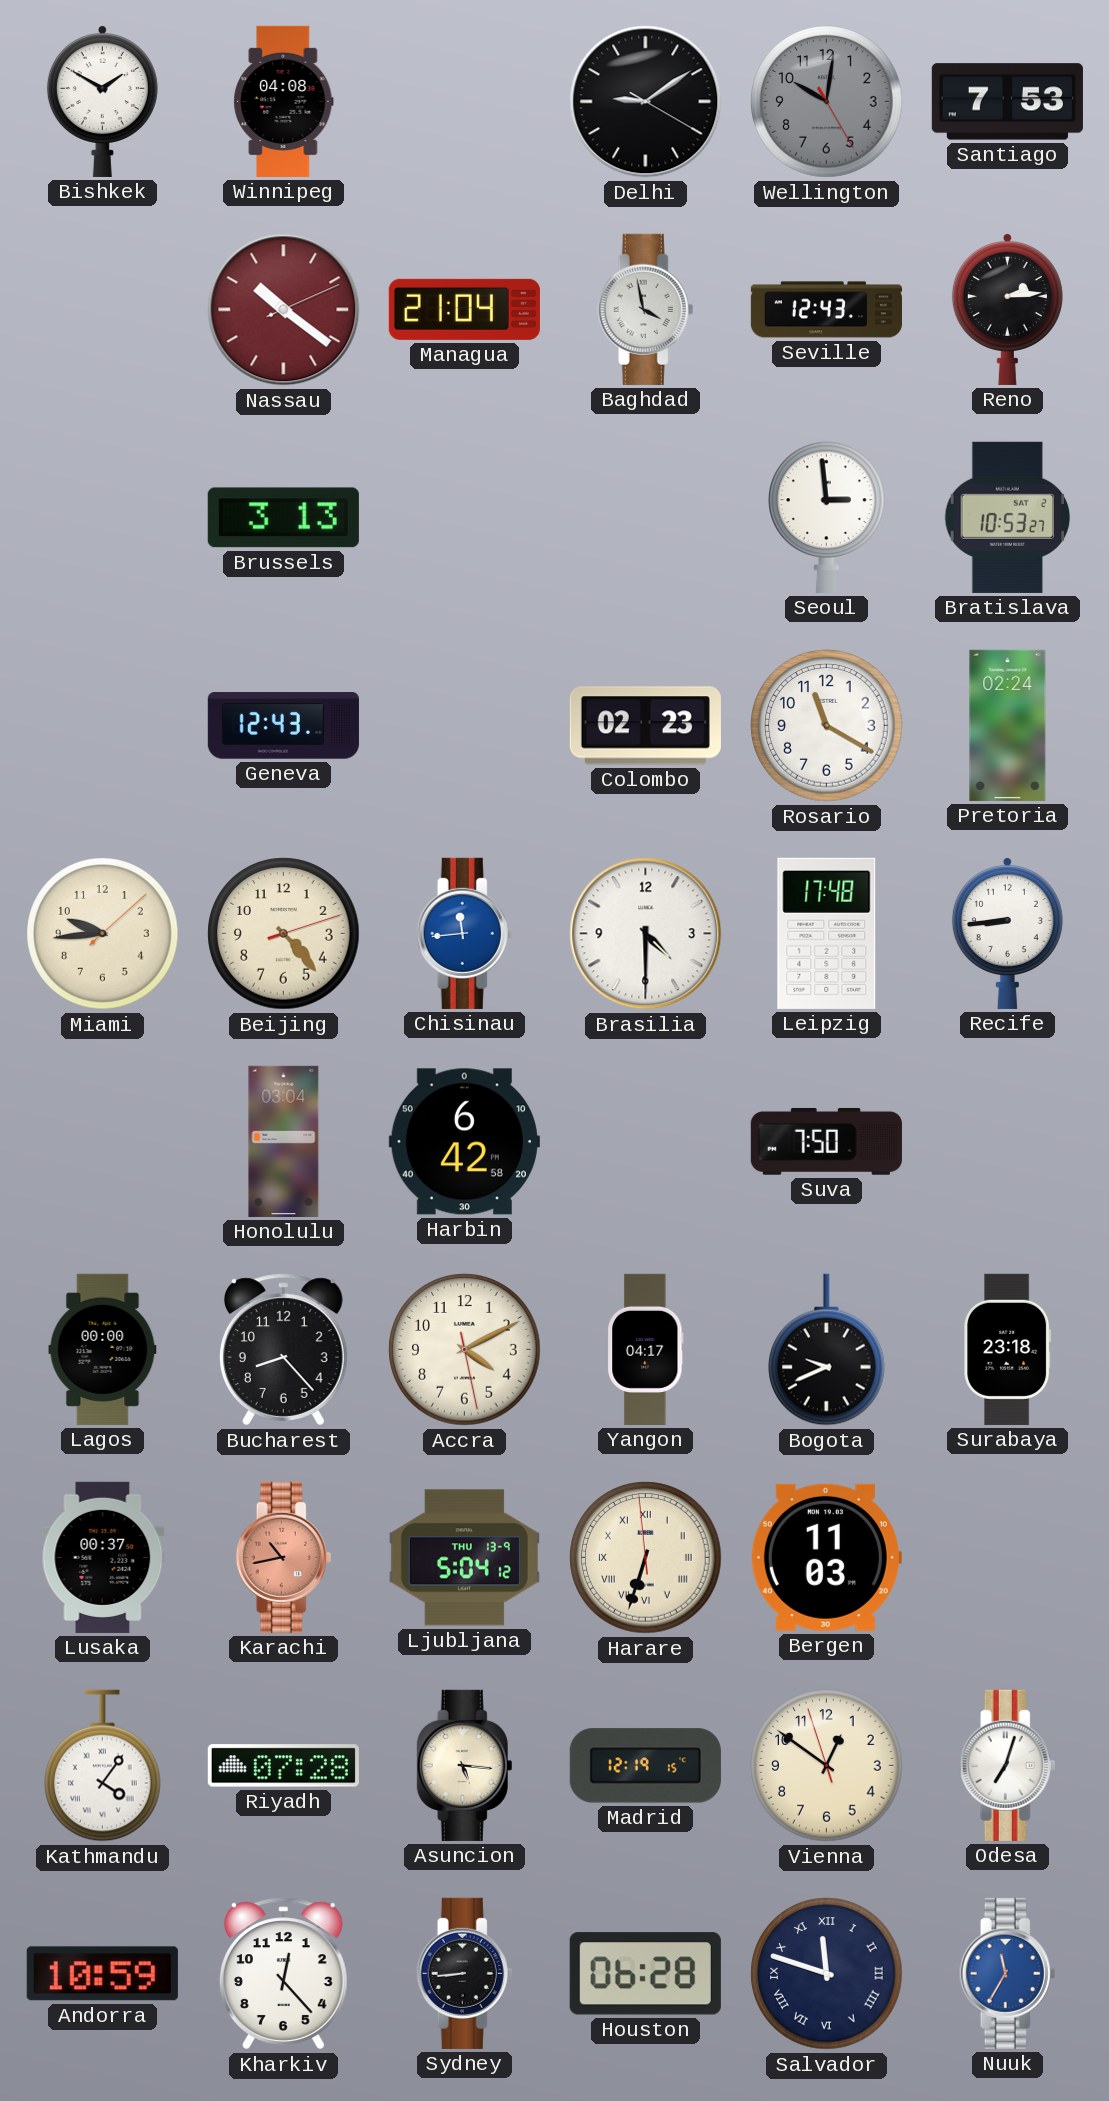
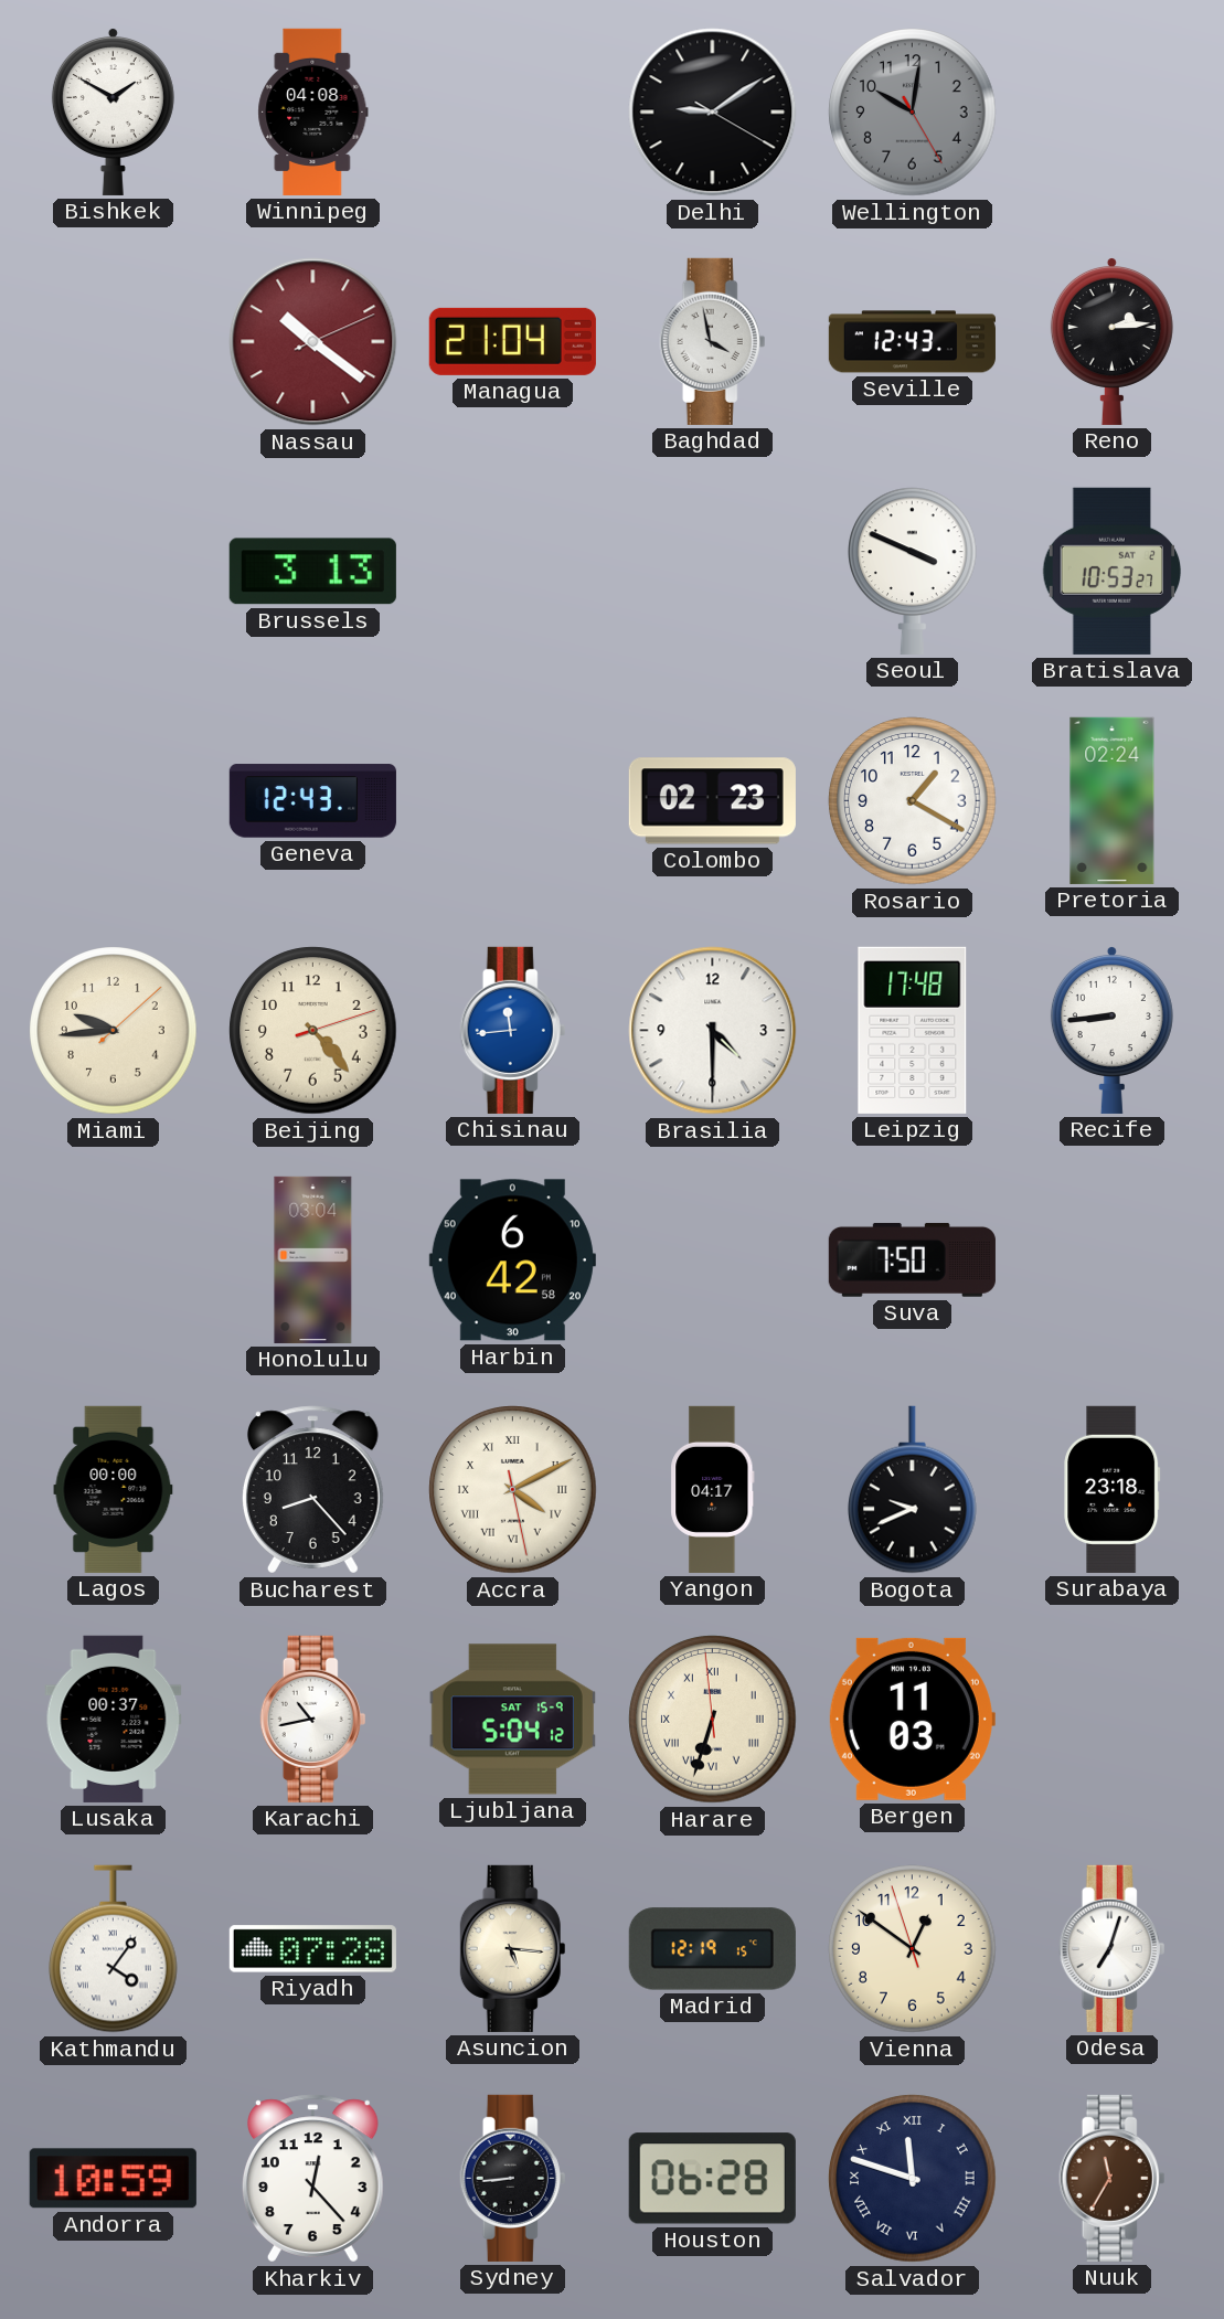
Santiago: 7:53 -> none (1007, 102)
Seoul: 2:59 -> 3:49 (913, 571)
Rosario: 11:20 -> 1:20 (913, 801)
Accra numerals: Arabic -> Roman (513, 1490)
Karachi dial: salmon -> white (313, 1719)
Ljubljana date: THU 13-9 -> SAT 15-9 (512, 1720)
Nuuk dial: blue -> brown (1113, 2178)
